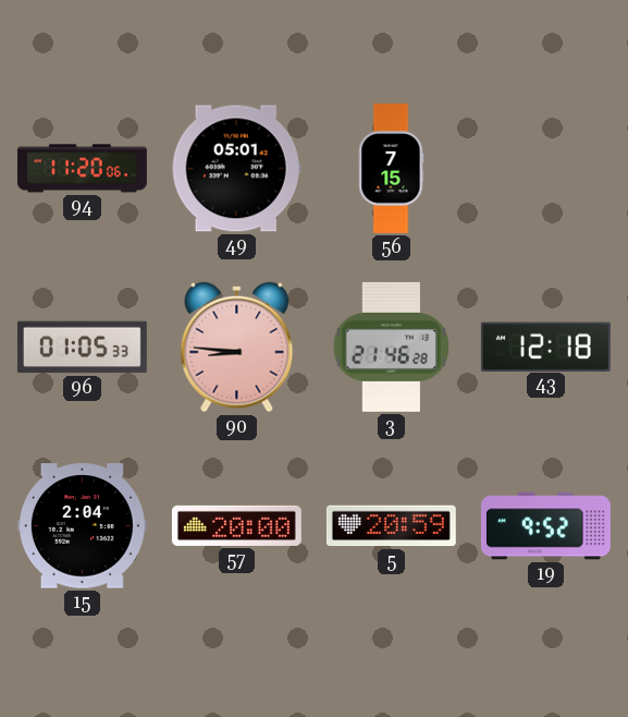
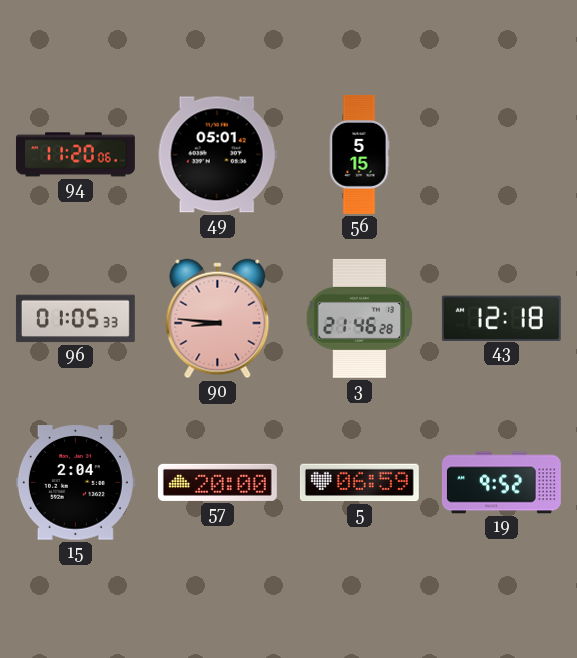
56: 7:15 -> 5:15 (359, 154)
5: 20:59 -> 06:59 (359, 483)
